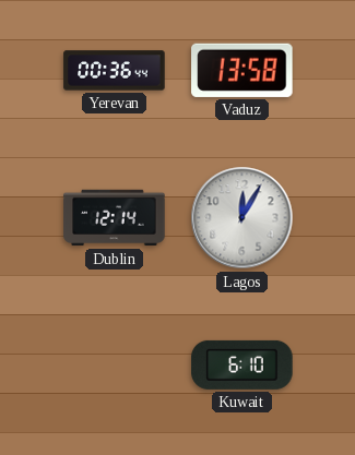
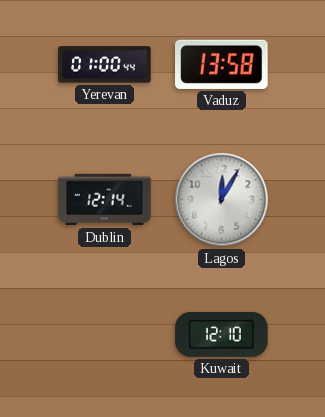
Yerevan: 00:36 -> 01:00 (105, 65)
Kuwait: 6:10 -> 12:10 (222, 334)
